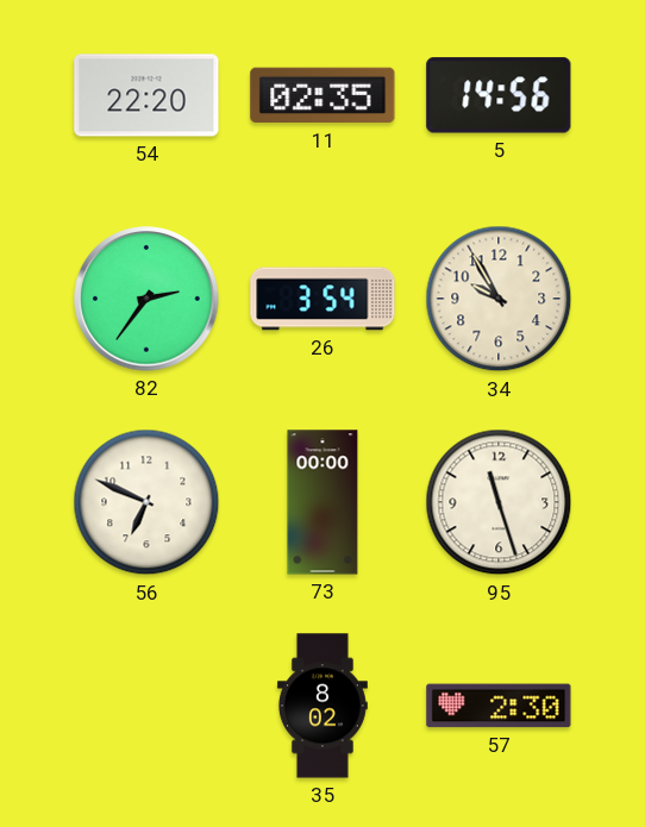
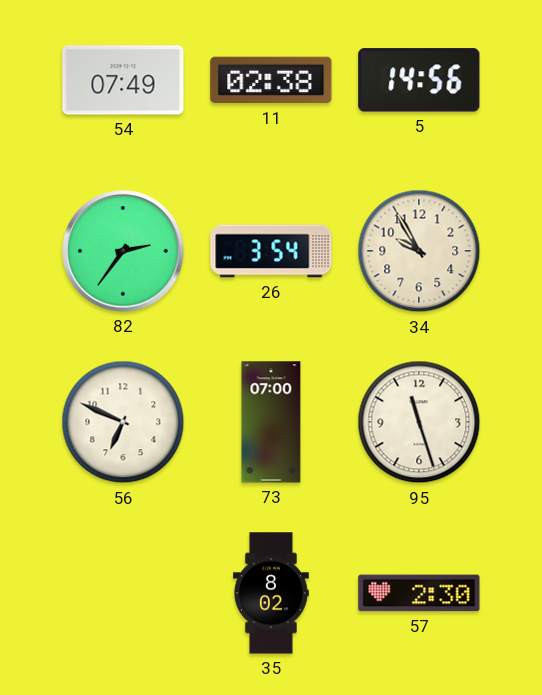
54: 22:20 -> 07:49 (123, 80)
11: 02:35 -> 02:38 (271, 80)
73: 00:00 -> 07:00 (271, 422)
